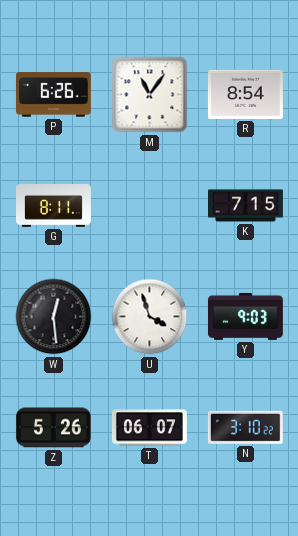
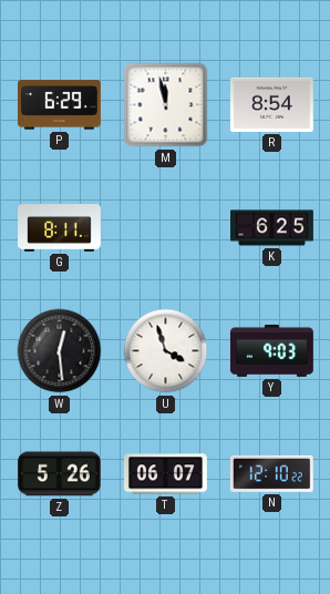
P: 6:26 -> 6:29 (59, 105)
M: 11:06 -> 11:58 (166, 105)
K: 7:15 -> 6:25 (272, 228)
N: 3:10 -> 12:10 (271, 473)
